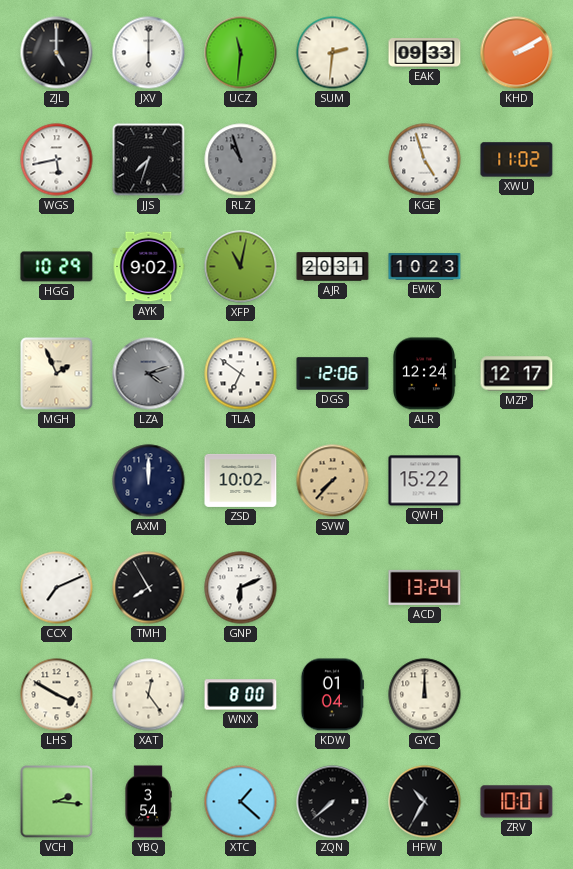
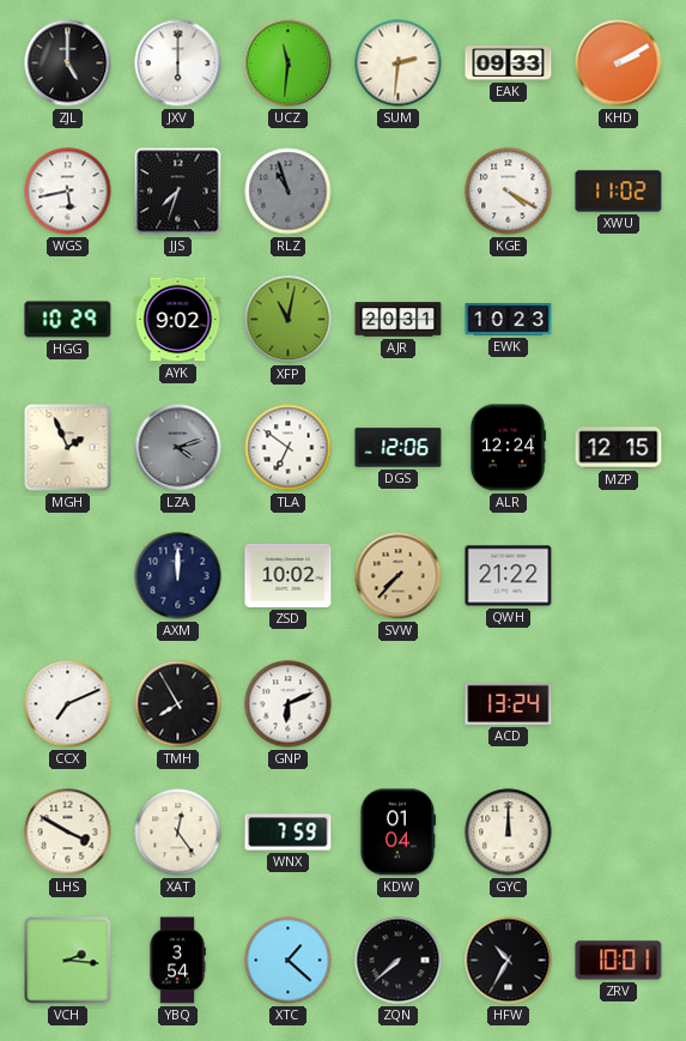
KGE: 4:57 -> 4:20 (509, 192)
MZP: 12:17 -> 12:15 (619, 448)
QWH: 15:22 -> 21:22 (509, 576)
WNX: 8:00 -> 7:59 (289, 833)
